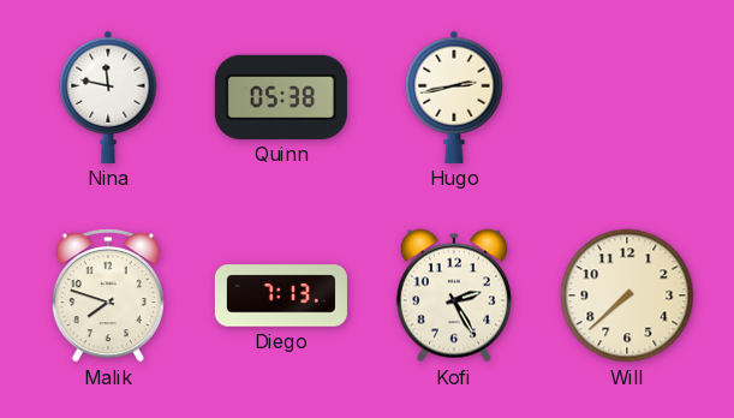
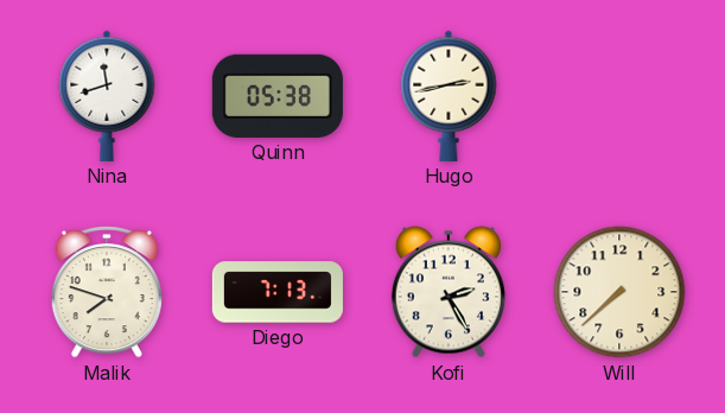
Nina: 11:47 -> 11:42 (107, 96)
